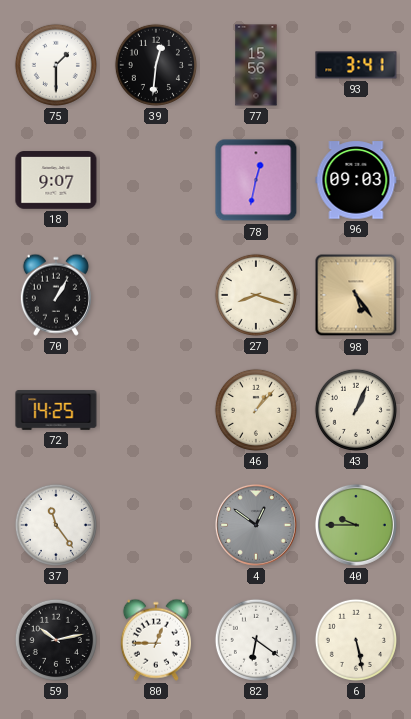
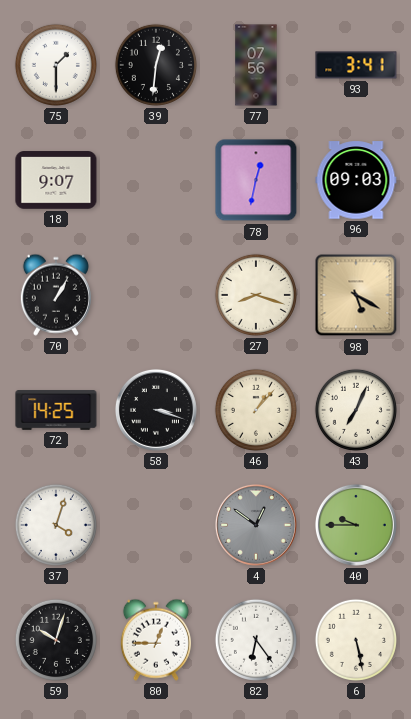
77: 15:56 -> 07:56 (256, 65)
98: 5:24 -> 5:20 (356, 295)
58: none -> 3:18 (156, 410)
43: 1:04 -> 7:04 (356, 410)
37: 11:24 -> 4:03 (56, 525)
59: 10:13 -> 10:03 (56, 640)
82: 6:21 -> 6:24 (256, 640)
